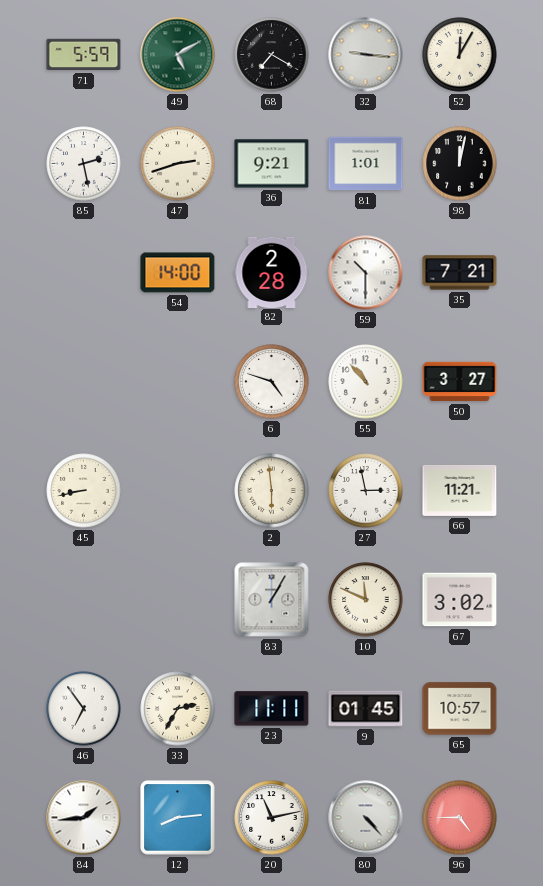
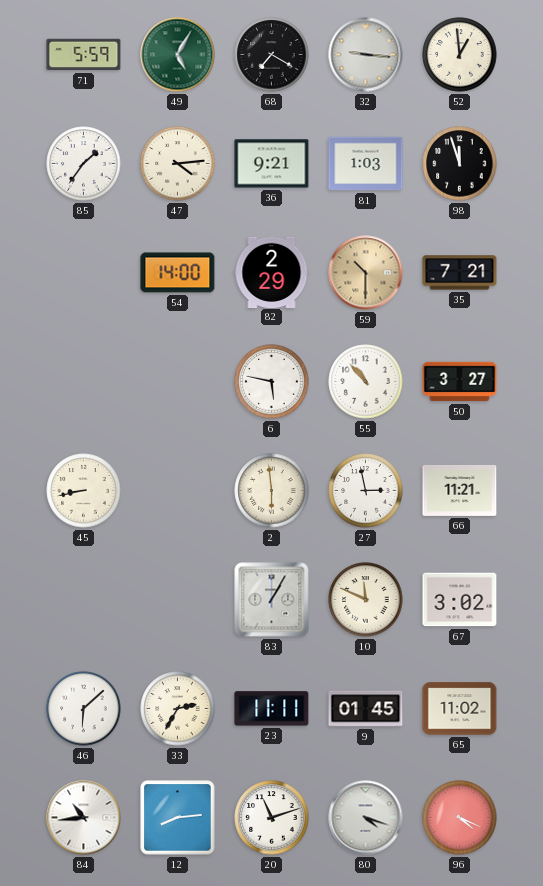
49: 5:10 -> 5:05 (178, 55)
52: 12:05 -> 12:59 (460, 55)
85: 2:28 -> 1:36 (84, 164)
47: 2:42 -> 4:14 (178, 164)
81: 1:01 -> 1:03 (366, 164)
98: 12:02 -> 11:57 (460, 164)
82: 2:28 -> 2:29 (272, 272)
59 dial: white -> champagne (366, 273)
6: 4:48 -> 5:47 (272, 382)
46: 6:54 -> 6:08 (84, 709)
65: 10:57 -> 11:02 (460, 709)
84: 1:44 -> 10:44 (84, 818)
20: 11:13 -> 11:12 (272, 818)
80: 4:23 -> 4:18 (366, 818)
96: 4:45 -> 4:19 (460, 818)
